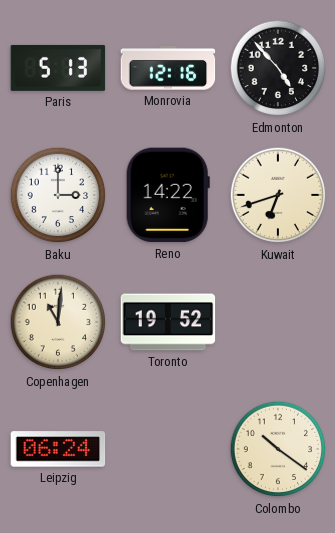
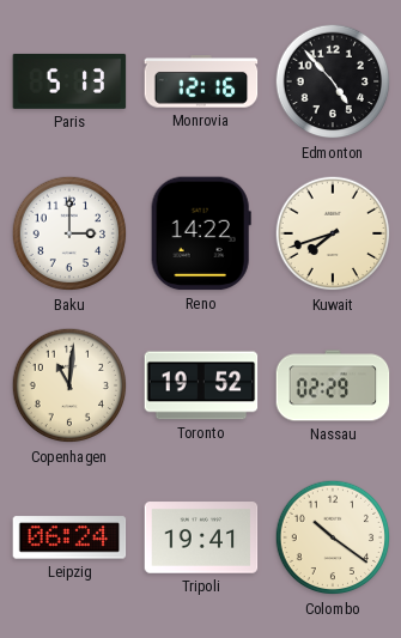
Kuwait: 6:42 -> 7:42 (333, 233)
Nassau: none -> 02:29 (333, 385)
Tripoli: none -> 19:41 (201, 537)
